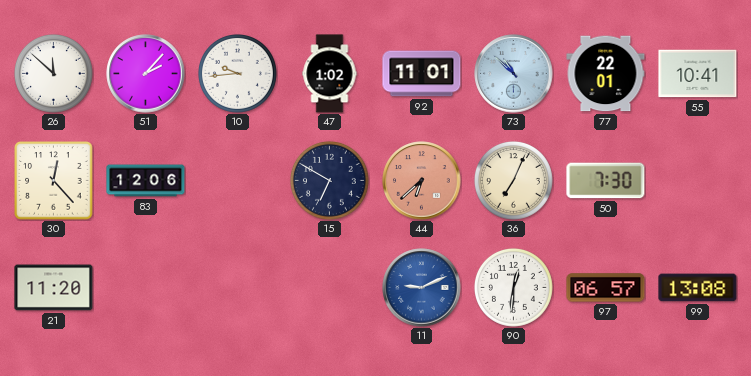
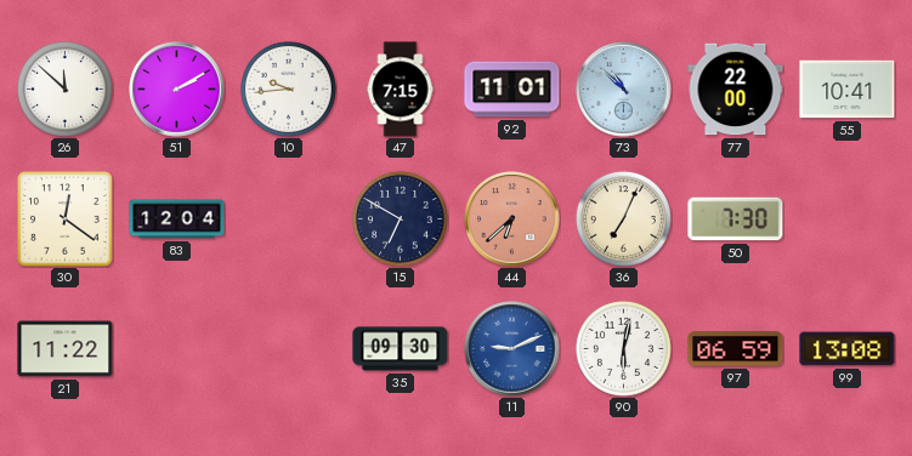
51: 2:07 -> 2:10 (177, 90)
47: 1:02 -> 7:15 (401, 90)
77: 22:01 -> 22:00 (736, 90)
30: 12:23 -> 12:21 (66, 220)
83: 12:06 -> 12:04 (177, 220)
21: 11:20 -> 11:22 (66, 349)
35: none -> 09:30 (401, 349)
90: 12:31 -> 6:02 (623, 348)
97: 06:57 -> 06:59 (736, 349)
